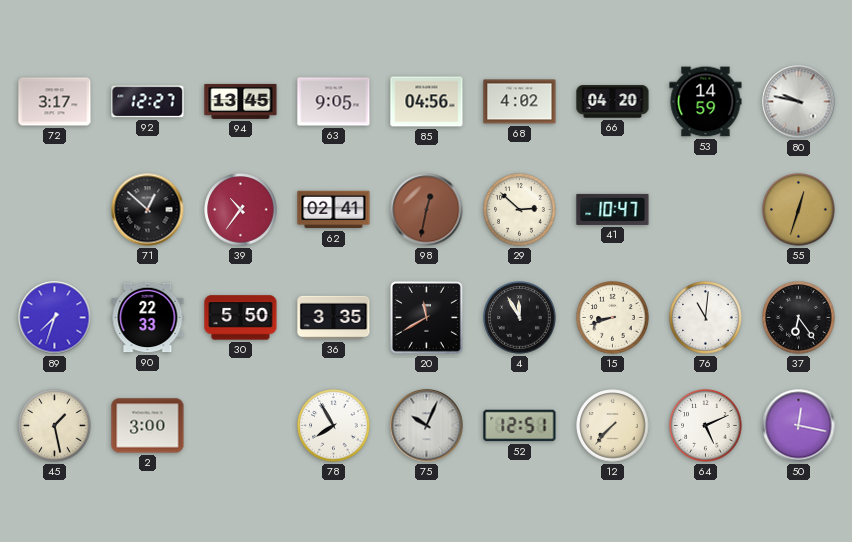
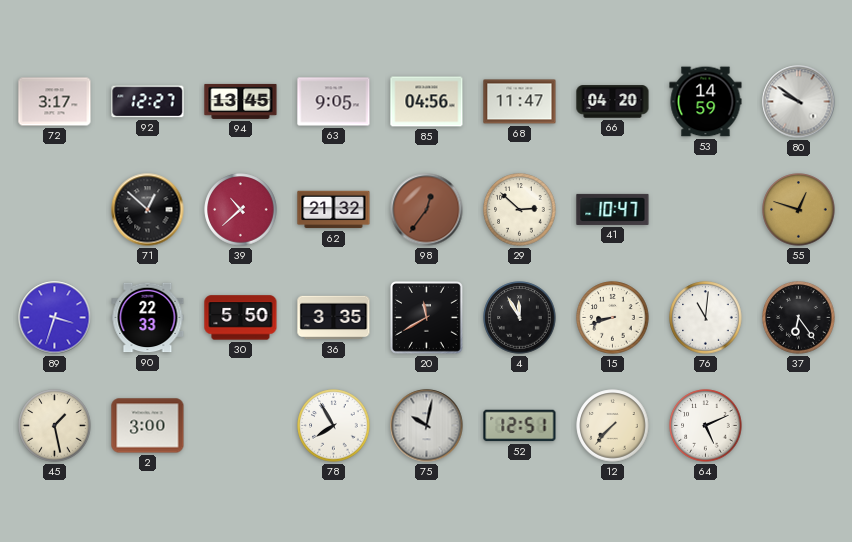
68: 4:02 -> 11:47 (520, 102)
80: 9:47 -> 9:51 (799, 102)
39: 10:36 -> 10:38 (241, 210)
62: 02:41 -> 21:32 (334, 210)
98: 12:32 -> 12:36 (427, 210)
55: 12:33 -> 12:48 (799, 210)
89: 7:33 -> 3:33 (55, 318)
75: 10:04 -> 10:02 (427, 426)
50: 12:17 -> none (799, 426)
